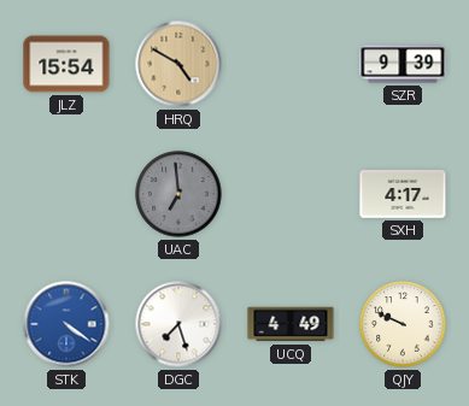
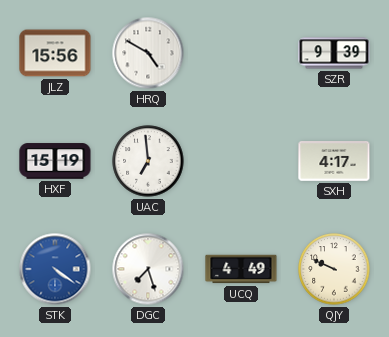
JLZ: 15:54 -> 15:56 (55, 53)
HRQ dial: champagne -> white (148, 53)
HXF: none -> 15:19 (55, 161)
UAC dial: grey -> white (148, 161)
